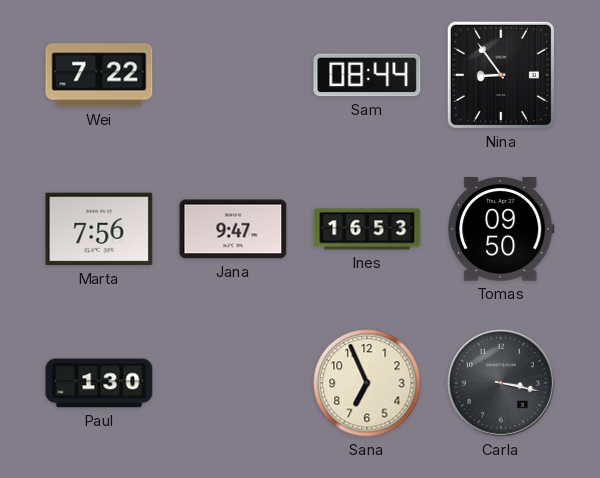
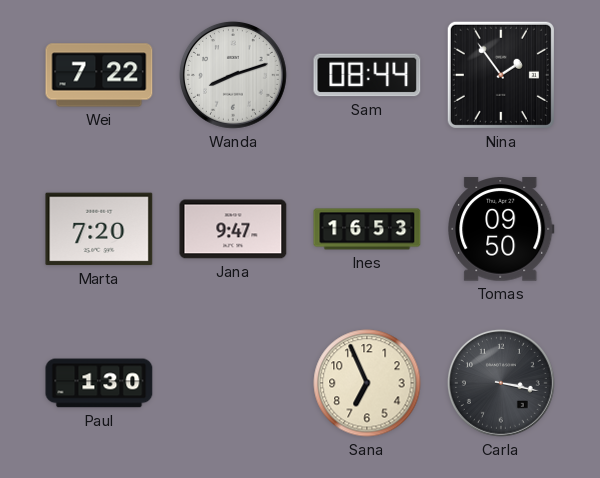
Wanda: none -> 8:12 (233, 75)
Nina: 8:54 -> 1:54 (501, 75)
Marta: 7:56 -> 7:20 (99, 229)
